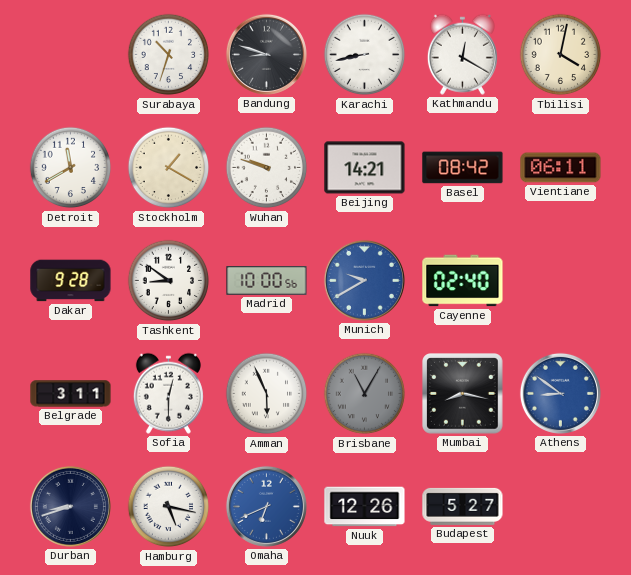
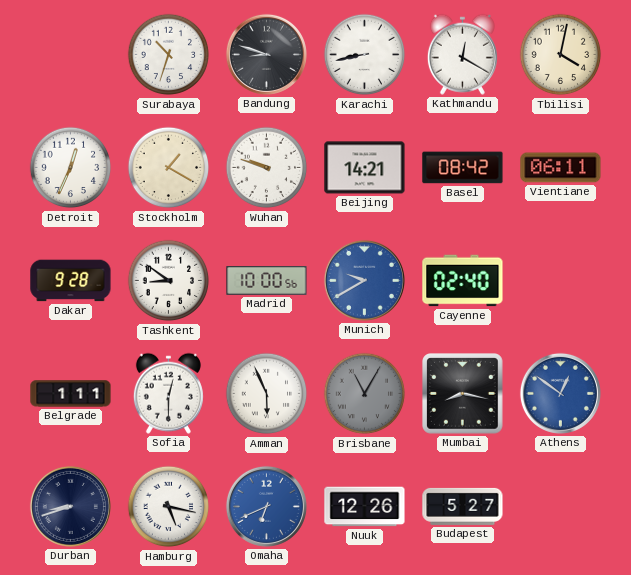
Detroit: 11:40 -> 12:34 (71, 168)
Belgrade: 3:11 -> 1:11 (71, 394)
Athens: 8:51 -> 12:51 (560, 393)
